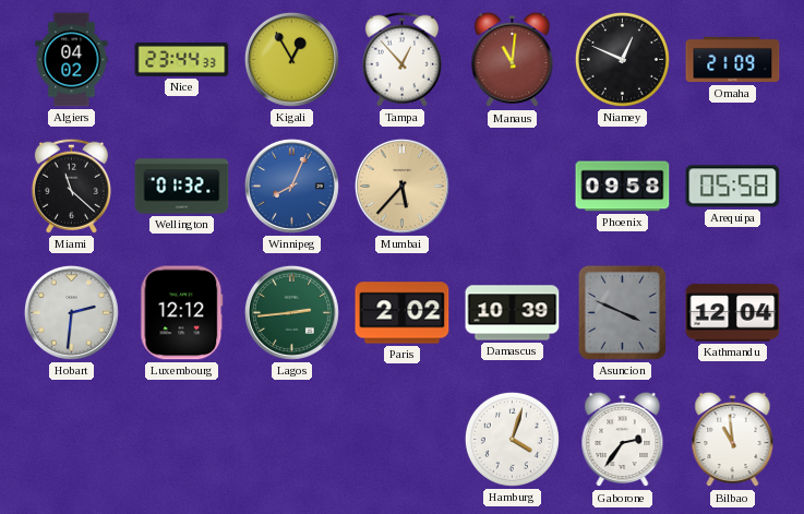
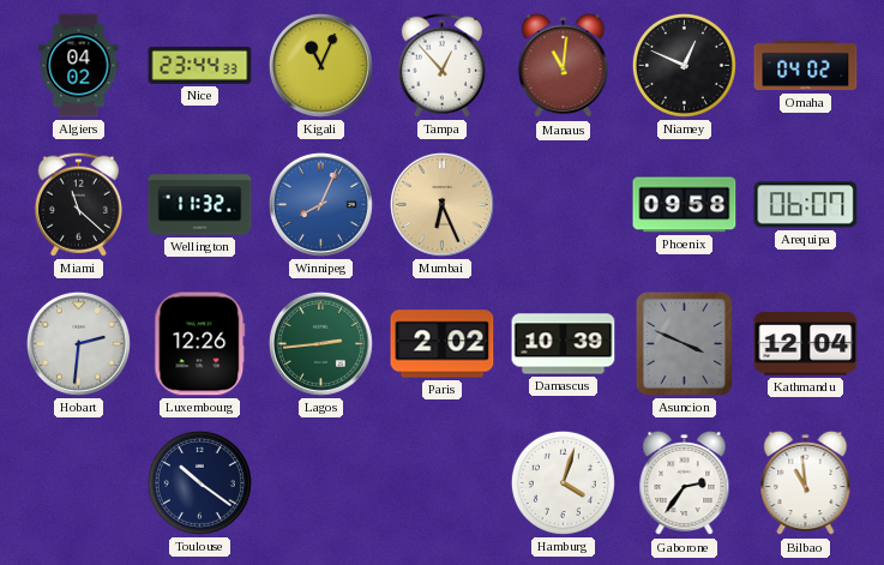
Kigali: 12:55 -> 11:04 (320, 65)
Omaha: 21:09 -> 04:02 (806, 66)
Wellington: 01:32 -> 11:32 (200, 205)
Mumbai: 5:37 -> 6:26 (441, 204)
Arequipa: 05:58 -> 06:07 (806, 205)
Luxembourg: 12:12 -> 12:26 (200, 344)
Toulouse: none -> 10:21 (199, 482)
